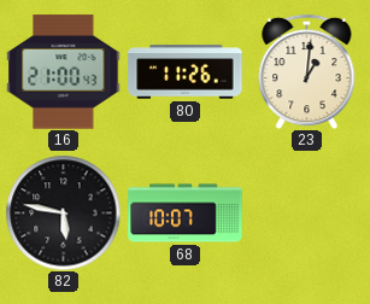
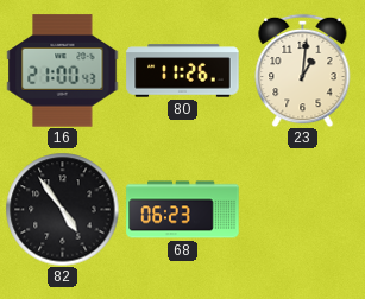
82: 5:47 -> 4:54 (62, 209)
68: 10:07 -> 06:23 (183, 210)
